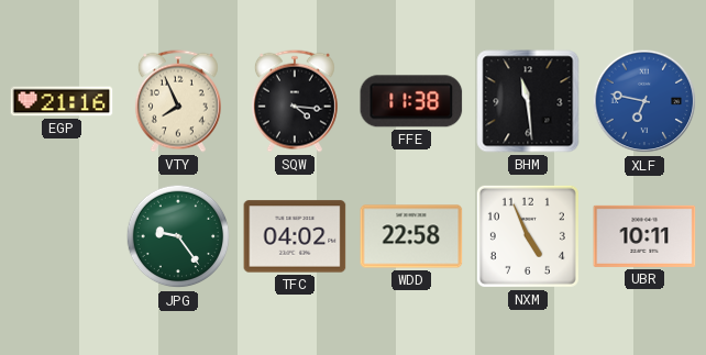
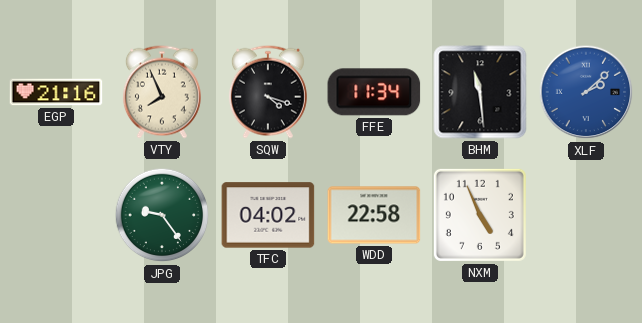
SQW: 4:16 -> 4:18 (268, 92)
FFE: 11:38 -> 11:34 (374, 92)
XLF: 6:47 -> 2:08 (586, 92)
UBR: 10:11 -> none (644, 236)
